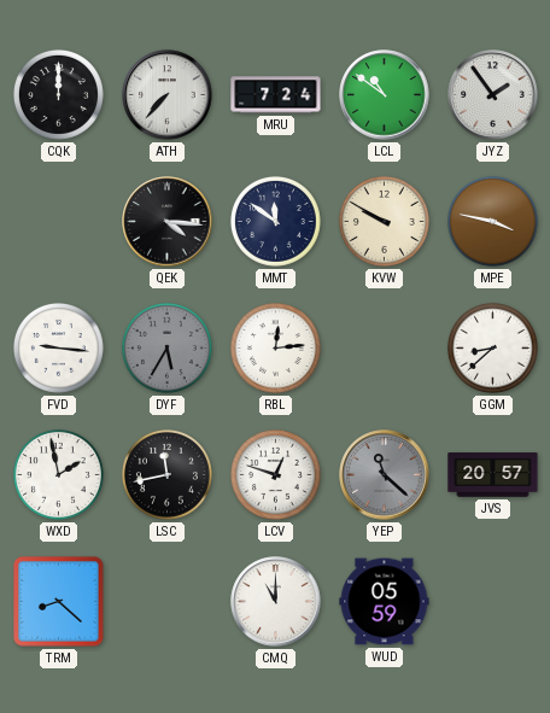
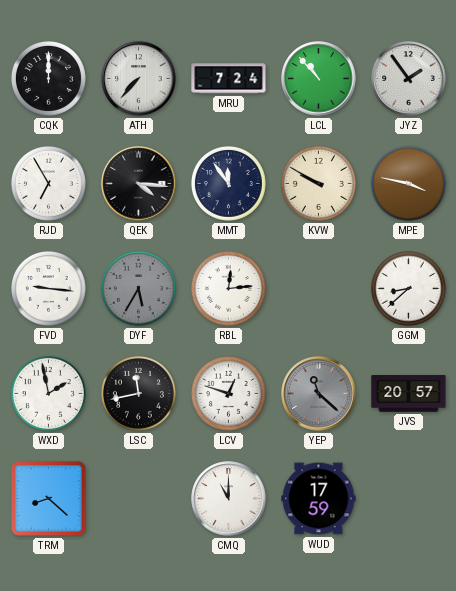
LCL: 10:51 -> 10:53 (319, 79)
RJD: none -> 6:55 (48, 183)
MMT: 11:51 -> 11:54 (228, 183)
WUD: 05:59 -> 17:59 (319, 499)
